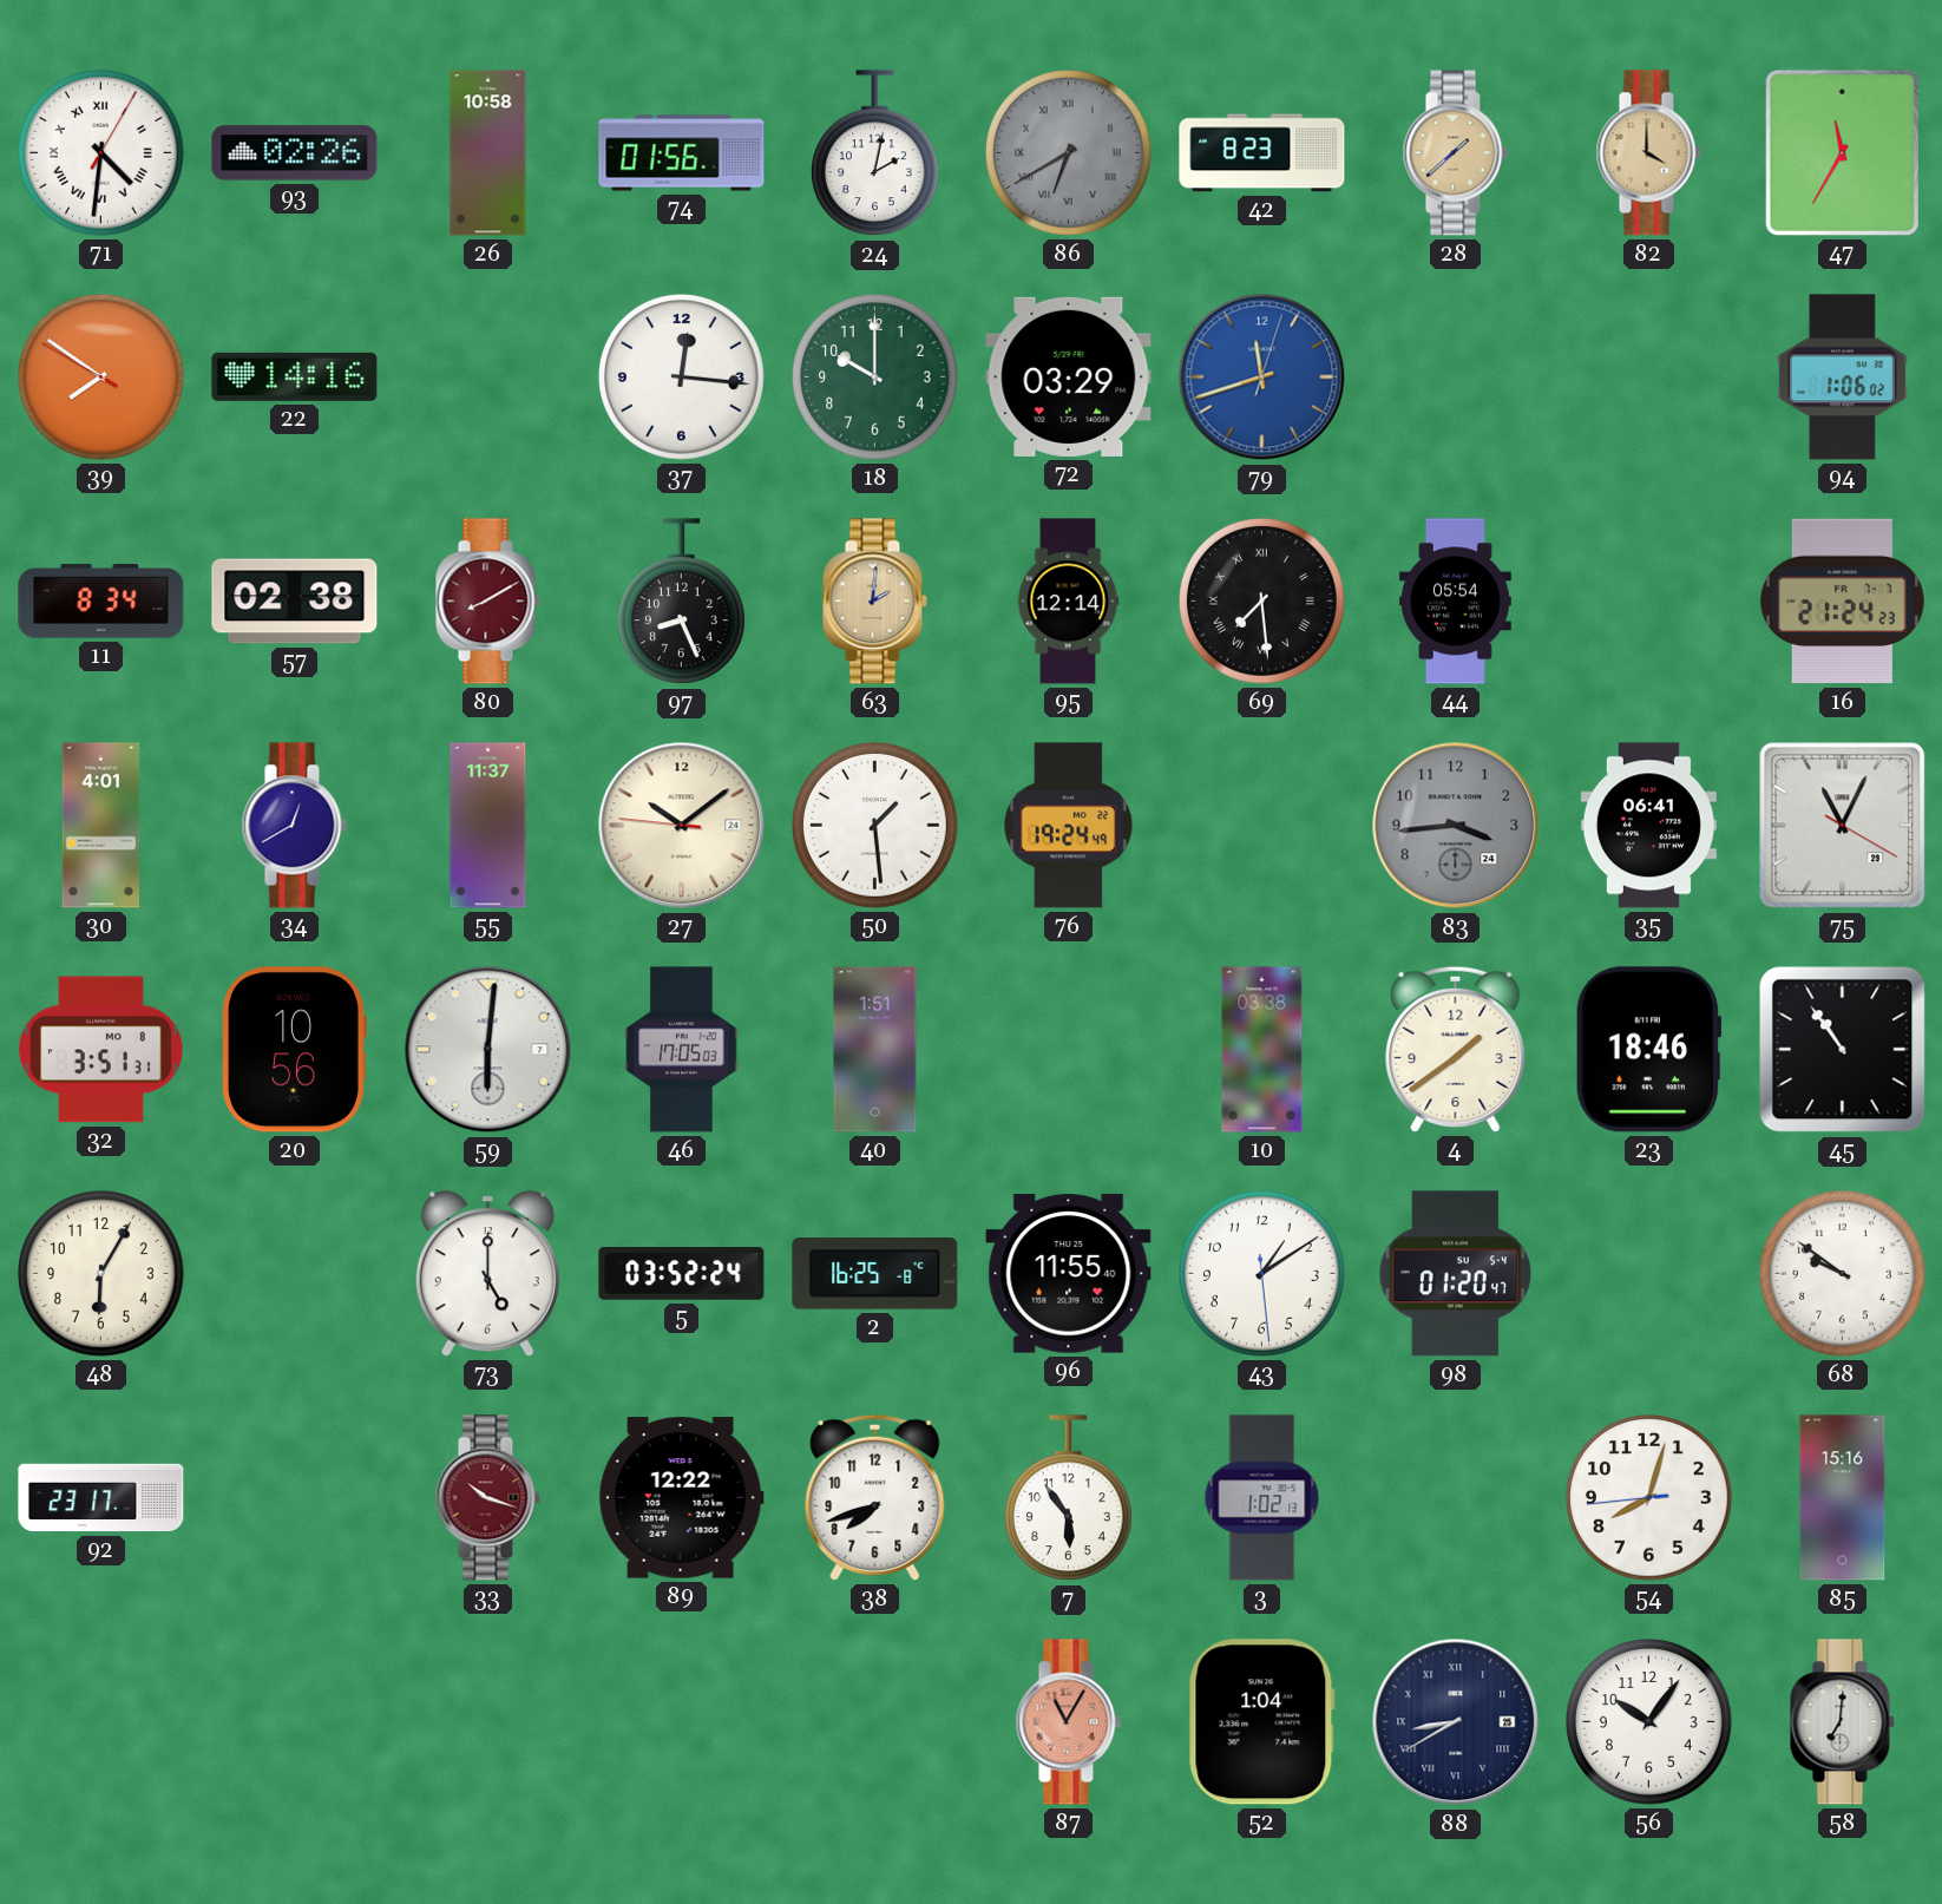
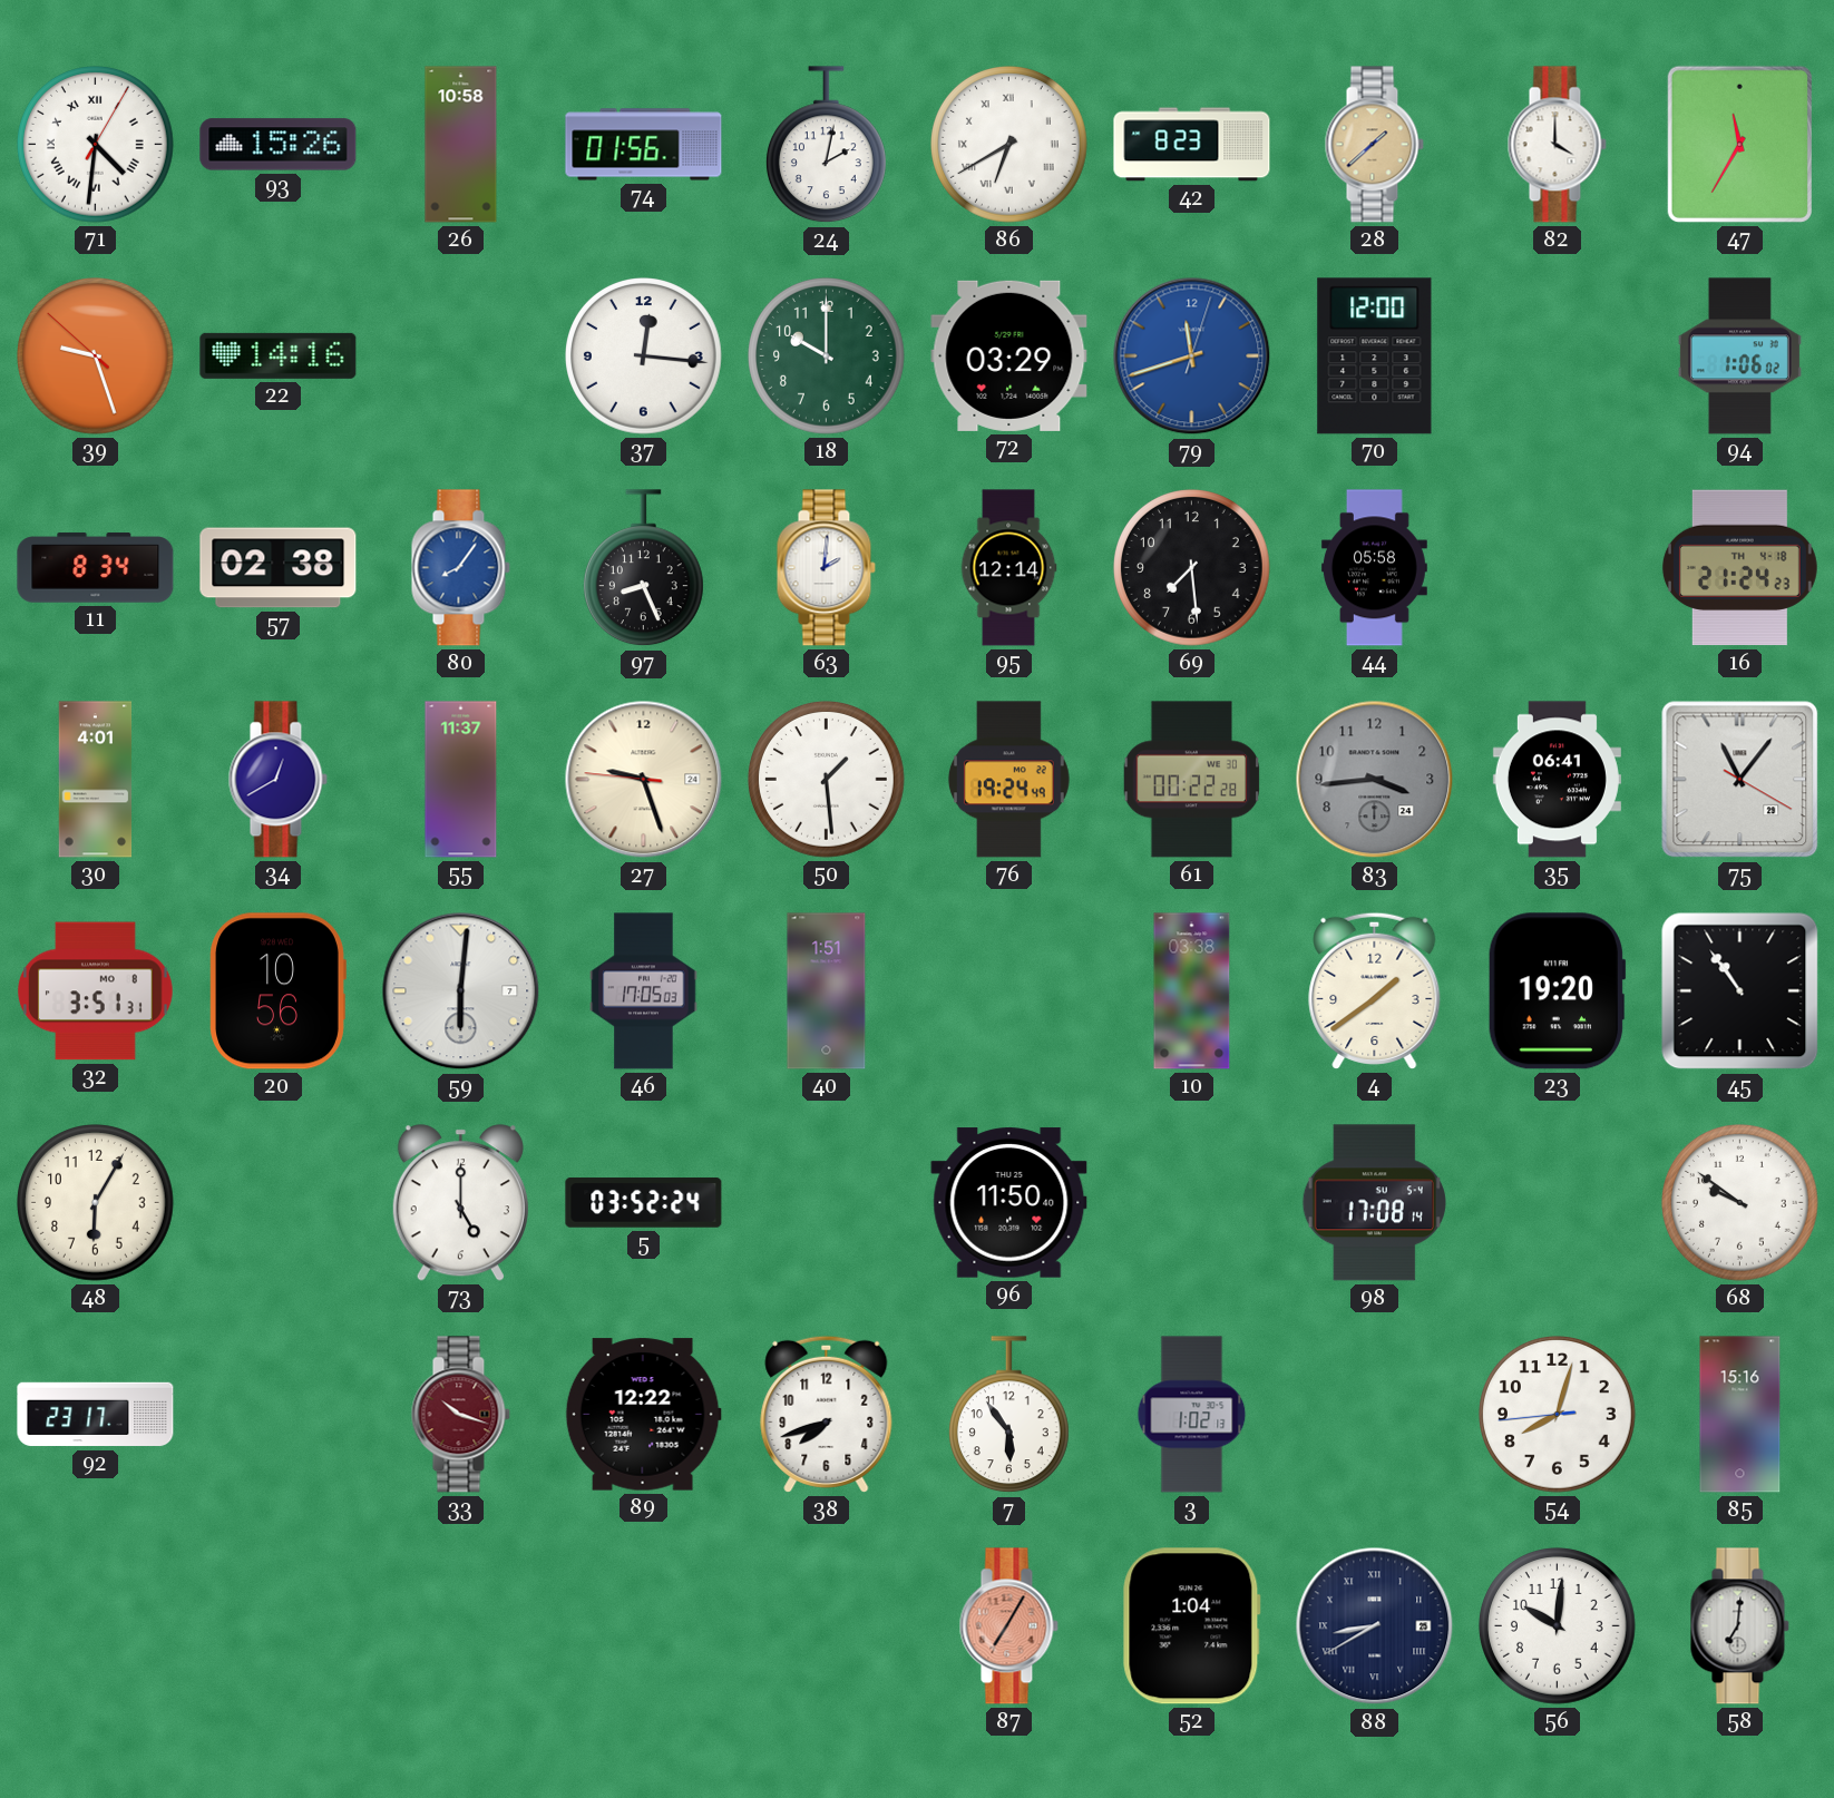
93: 02:26 -> 15:26 (279, 145)
86 dial: grey -> white (1009, 145)
82 dial: champagne -> white (1557, 145)
39: 7:50 -> 9:26 (96, 356)
70: none -> 12:00 (1375, 356)
80: 8:10 -> 8:06 (460, 568)
80 dial: burgundy -> blue (460, 568)
63 dial: champagne -> white (826, 568)
69 numerals: Roman -> Arabic (1192, 568)
44: 05:54 -> 05:58 (1374, 568)
16 date: FR 7-7 -> TH 4-18 (1739, 568)
27: 10:08 -> 9:26 (644, 780)
61: none -> 00:22 (1192, 780)
75: 11:04 -> 11:06 (1740, 780)
23: 18:46 -> 19:20 (1557, 991)
2: 16:25 -> none (875, 1274)
96: 11:55 -> 11:50 (1009, 1203)
43: 1:09 -> none (1262, 1274)
98: 01:20 -> 17:08 (1374, 1203)
87: 11:05 -> 7:05 (1008, 1626)
56: 10:06 -> 10:01 (1558, 1626)
